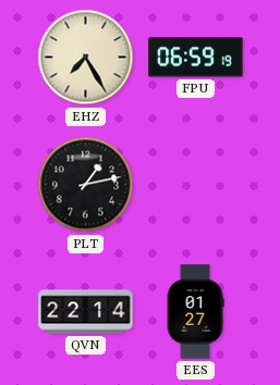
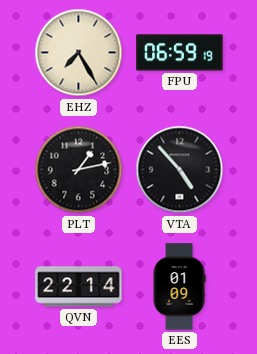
VTA: none -> 4:53 (180, 170)
EES: 01:27 -> 01:09 (179, 287)
